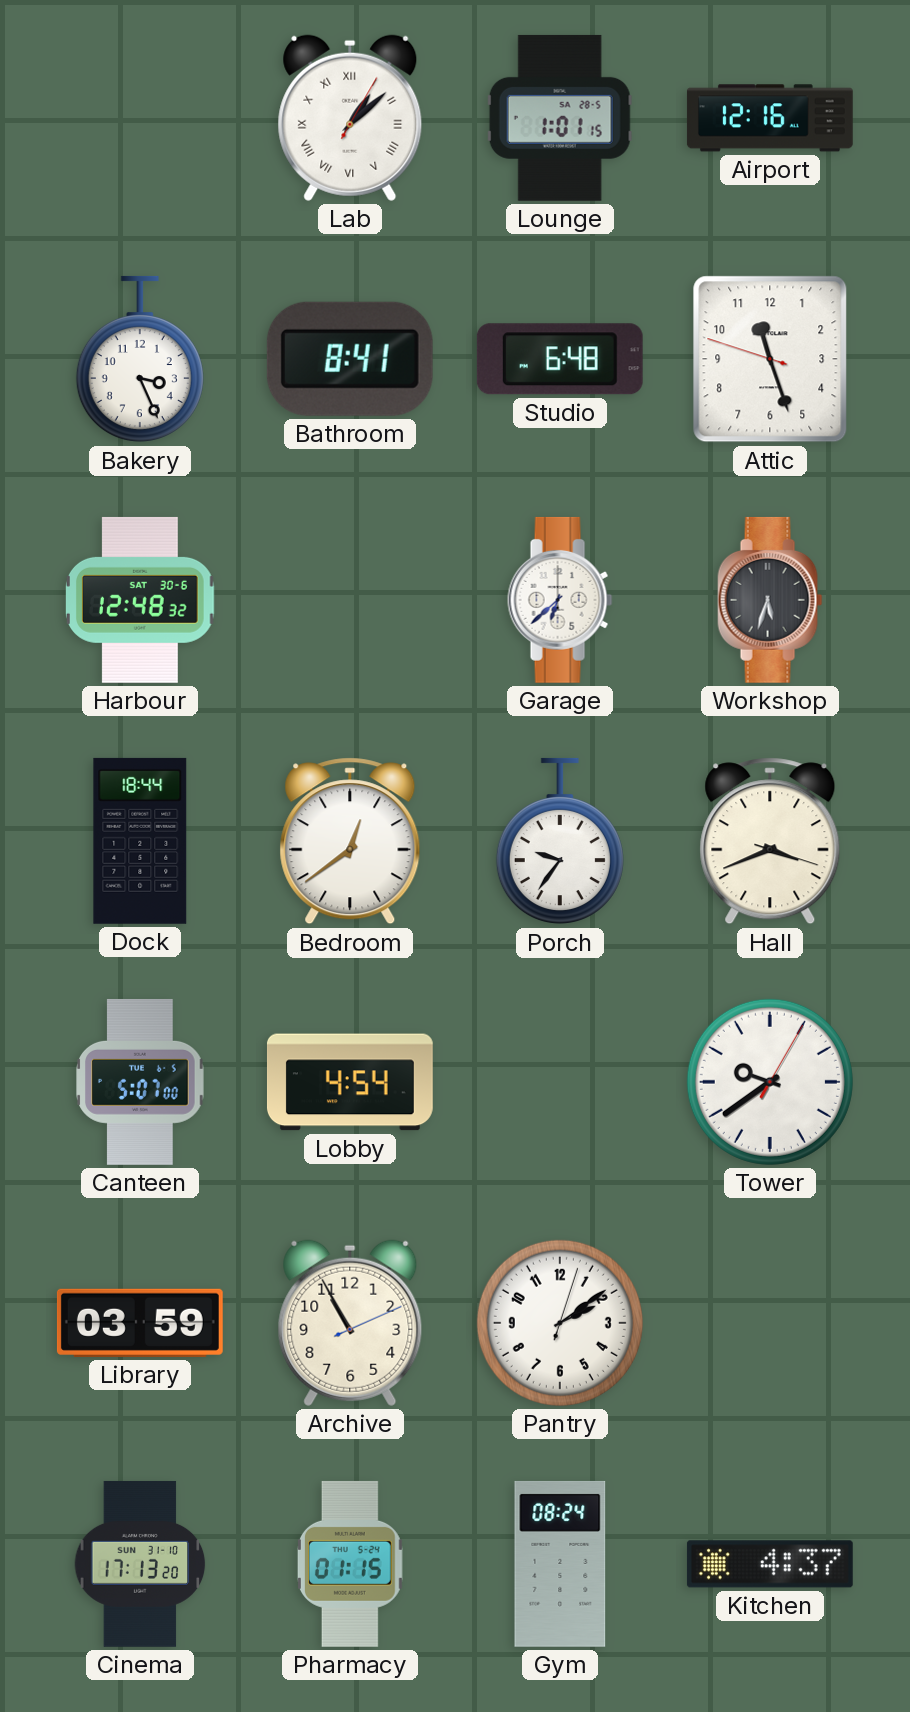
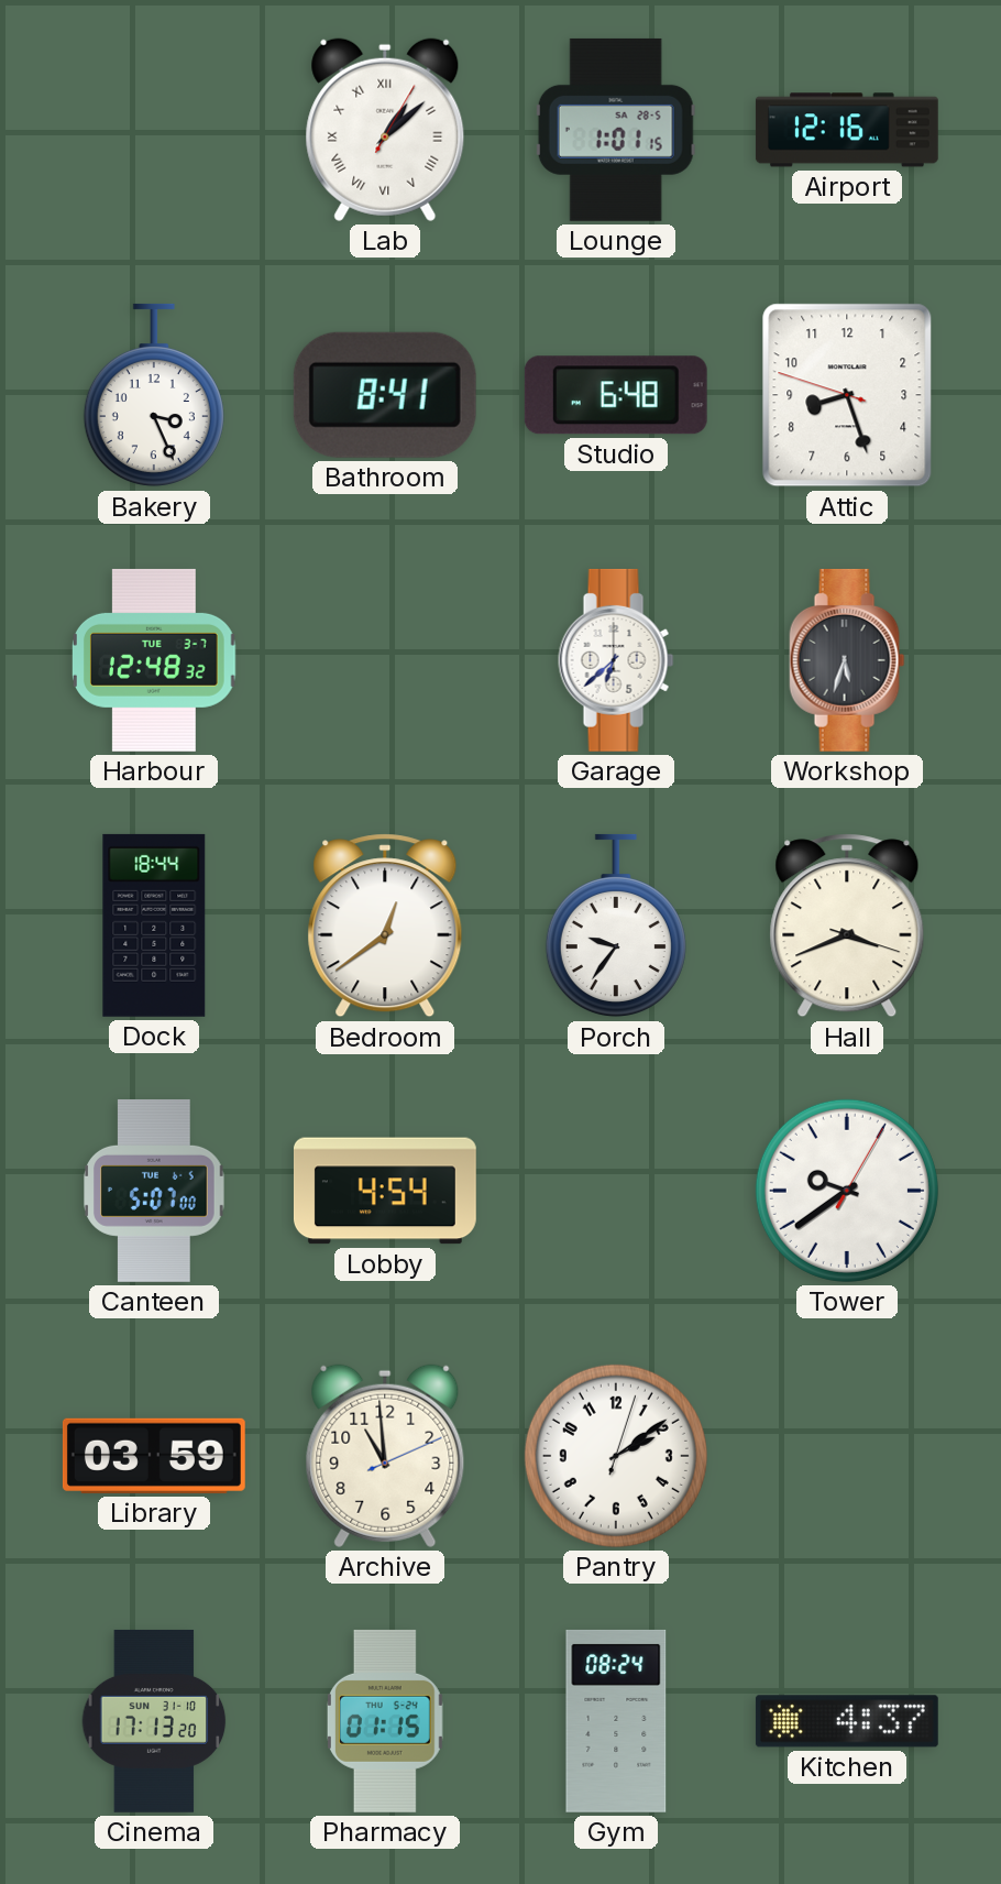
Attic: 11:26 -> 8:26 (847, 395)
Harbour date: SAT 30-6 -> TUE 3-7 (155, 660)
Archive: 10:55 -> 10:59 (385, 1456)
